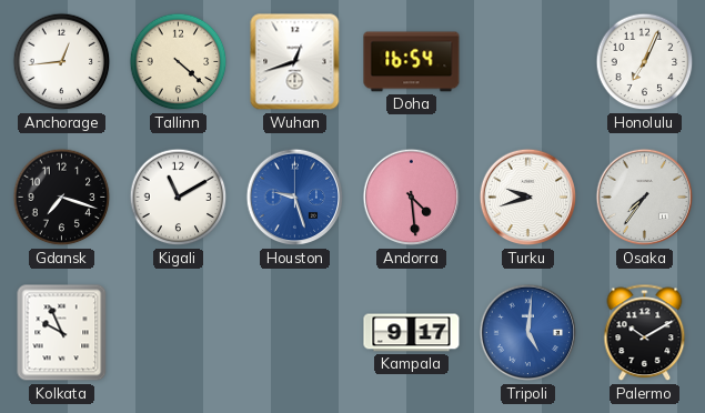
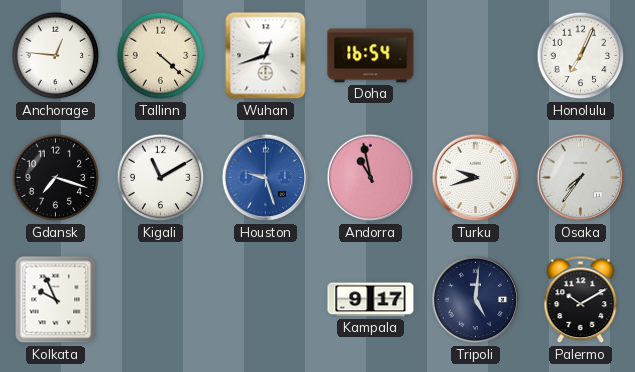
Anchorage: 12:44 -> 12:46 (56, 56)
Andorra: 4:29 -> 10:58 (371, 178)
Tripoli dial: blue -> navy (476, 300)
